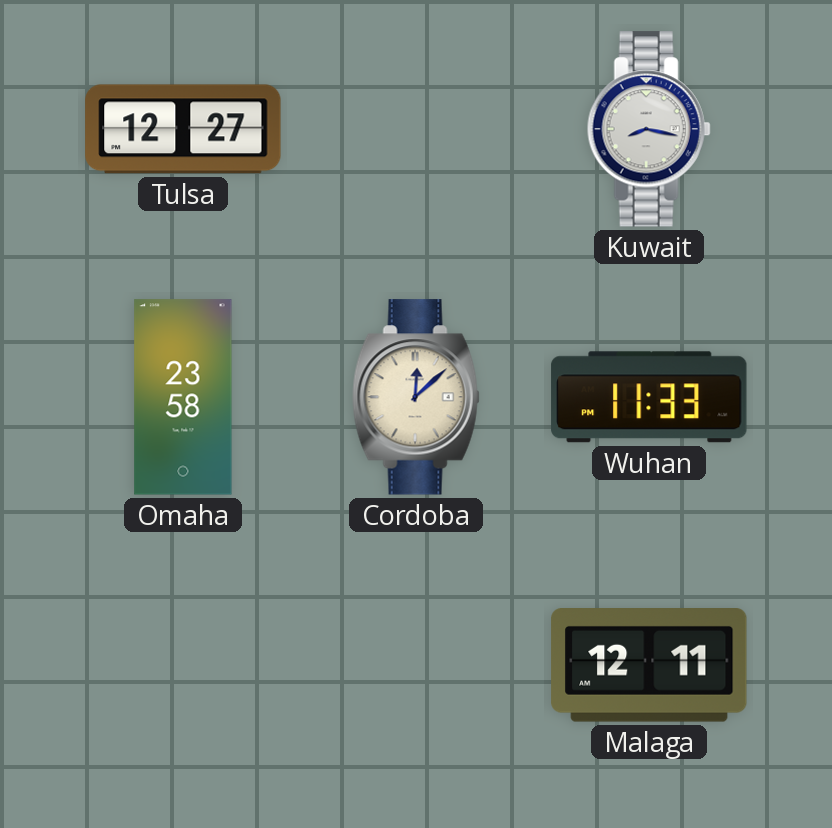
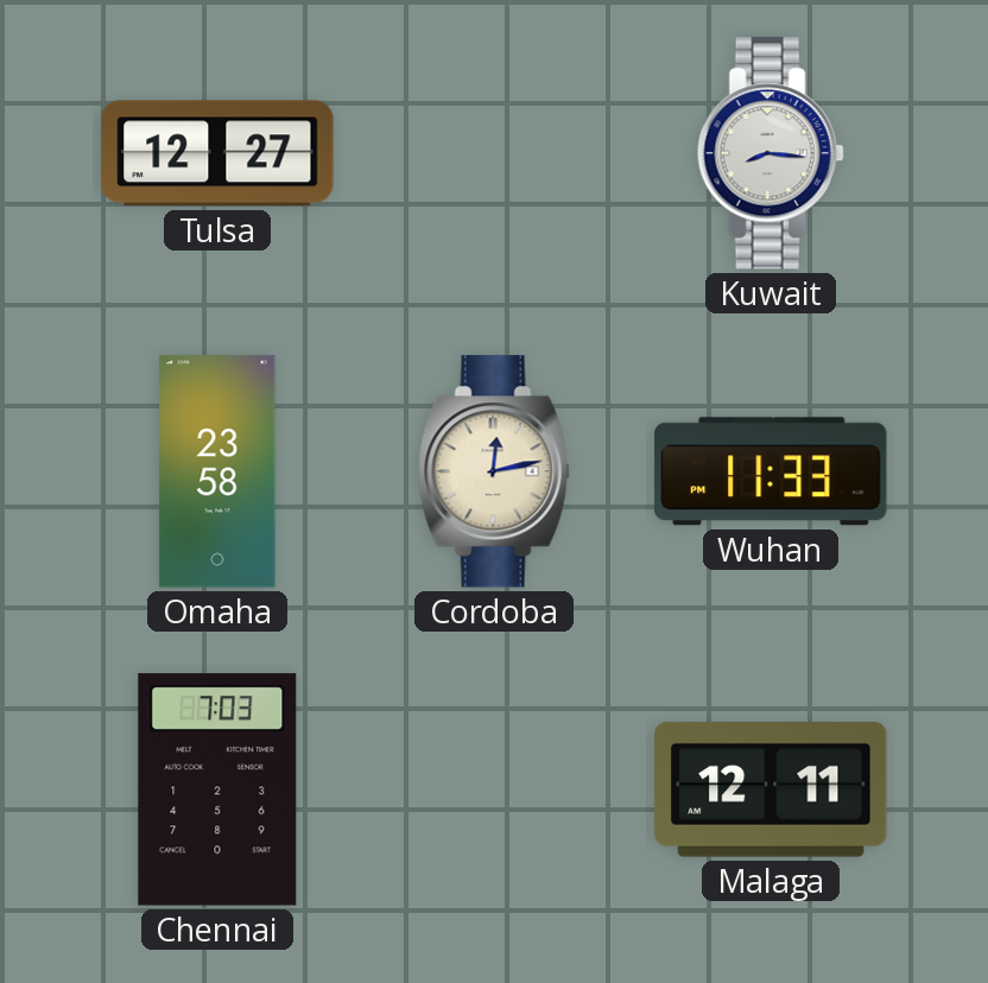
Kuwait: 8:17 -> 8:16 (771, 153)
Cordoba: 12:08 -> 12:13 (494, 471)
Chennai: none -> 7:03 (217, 789)
